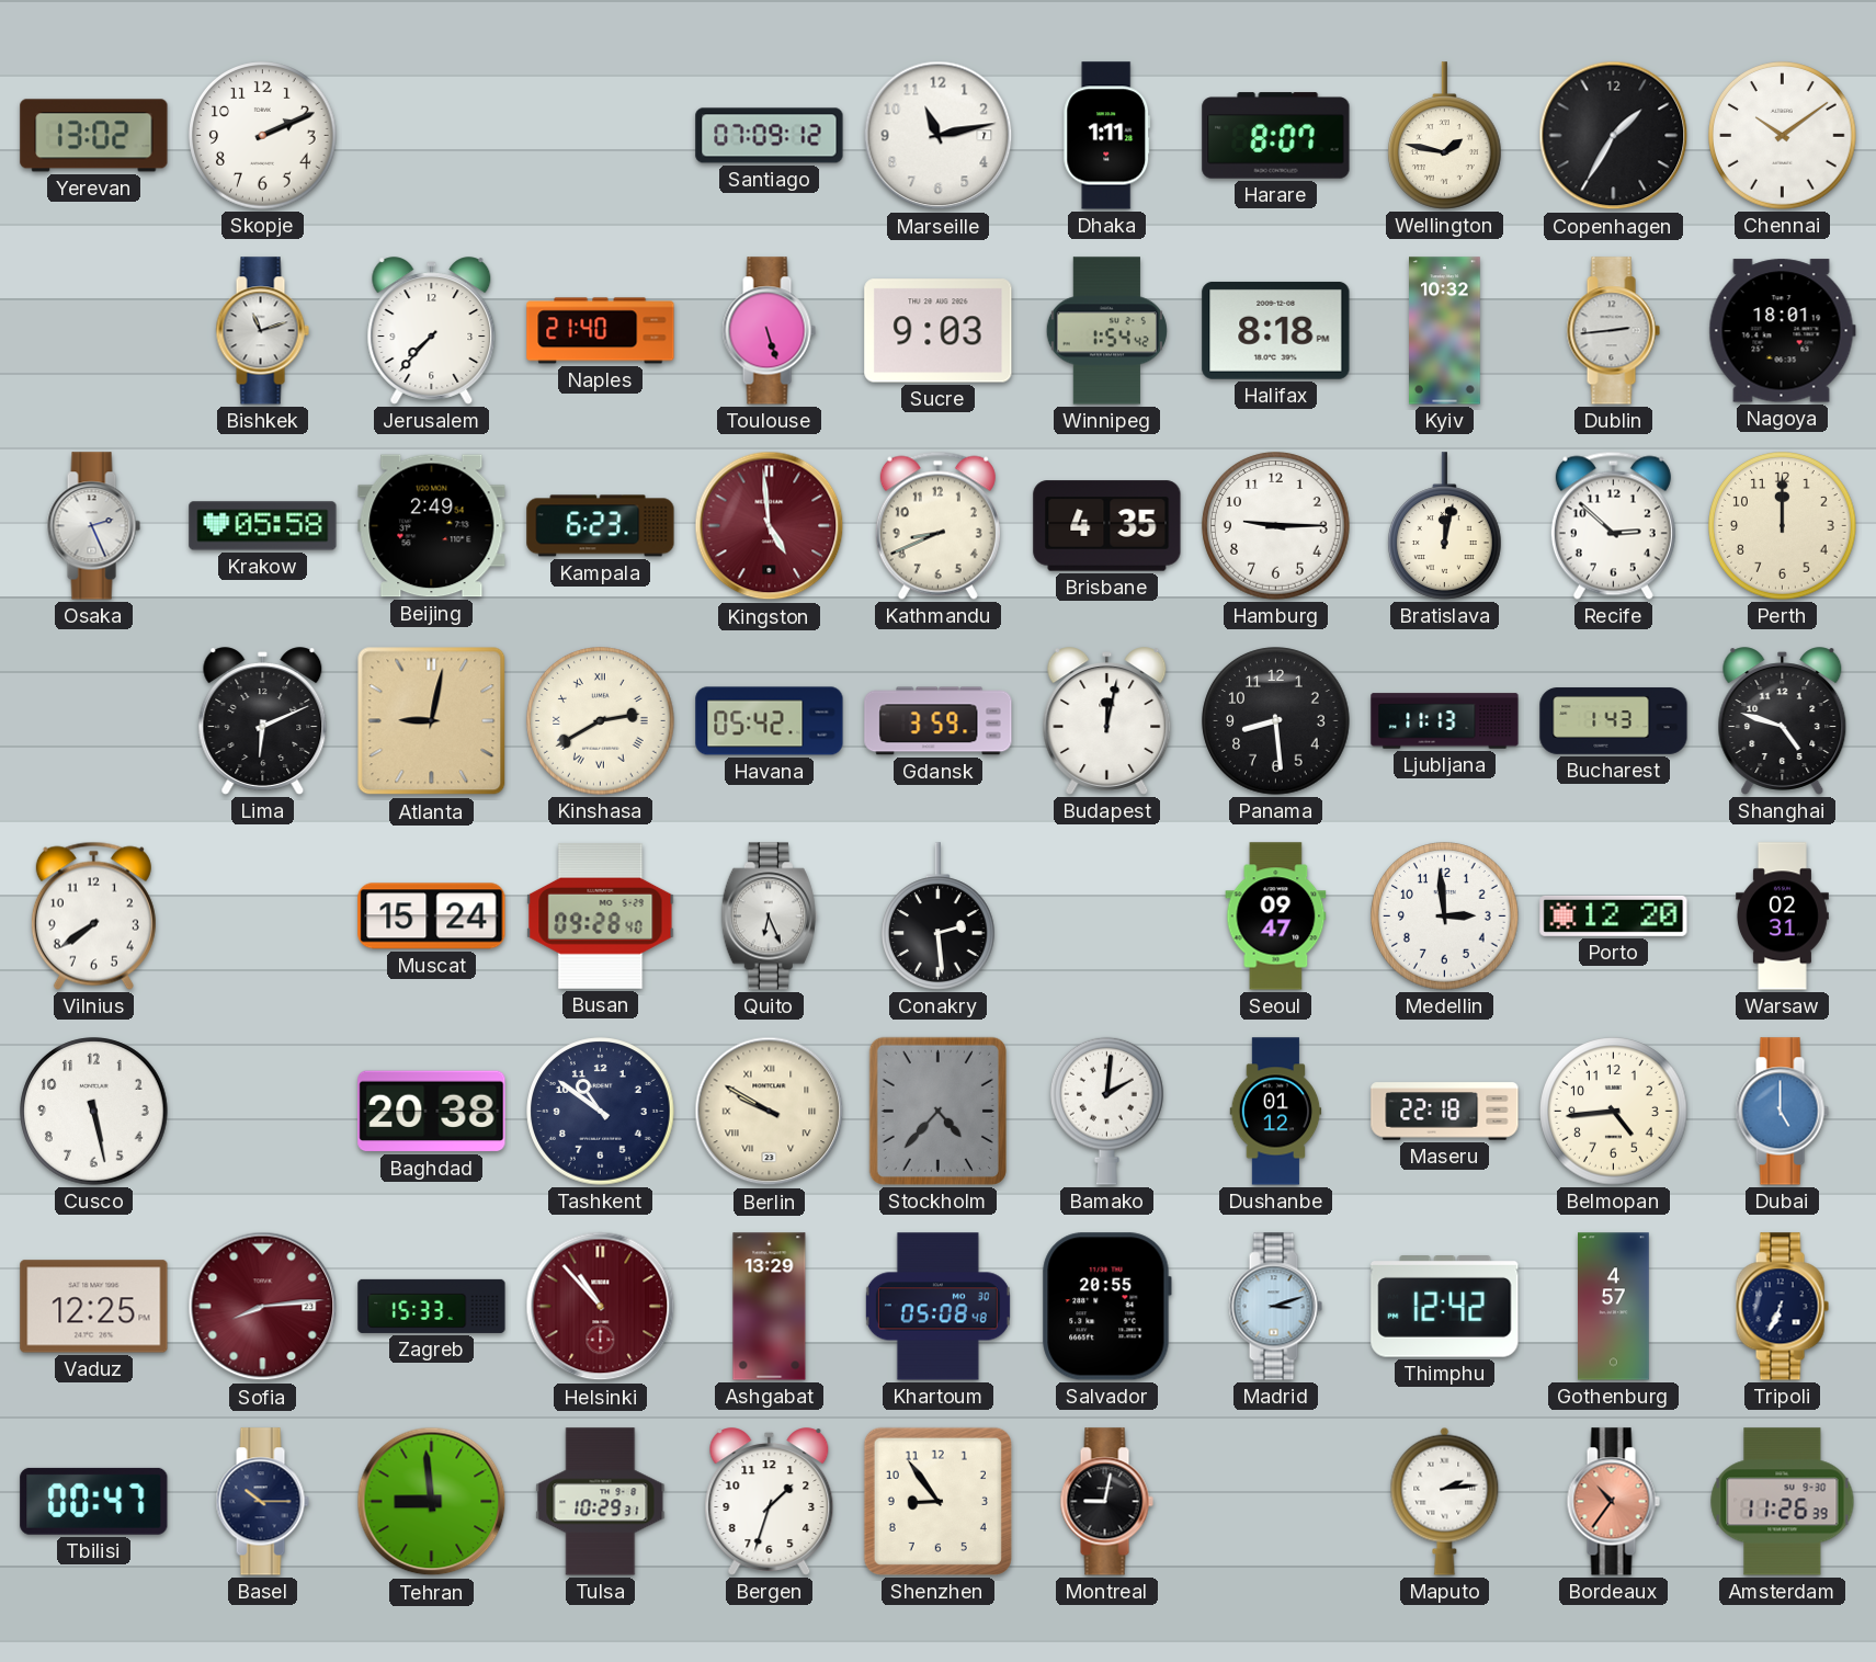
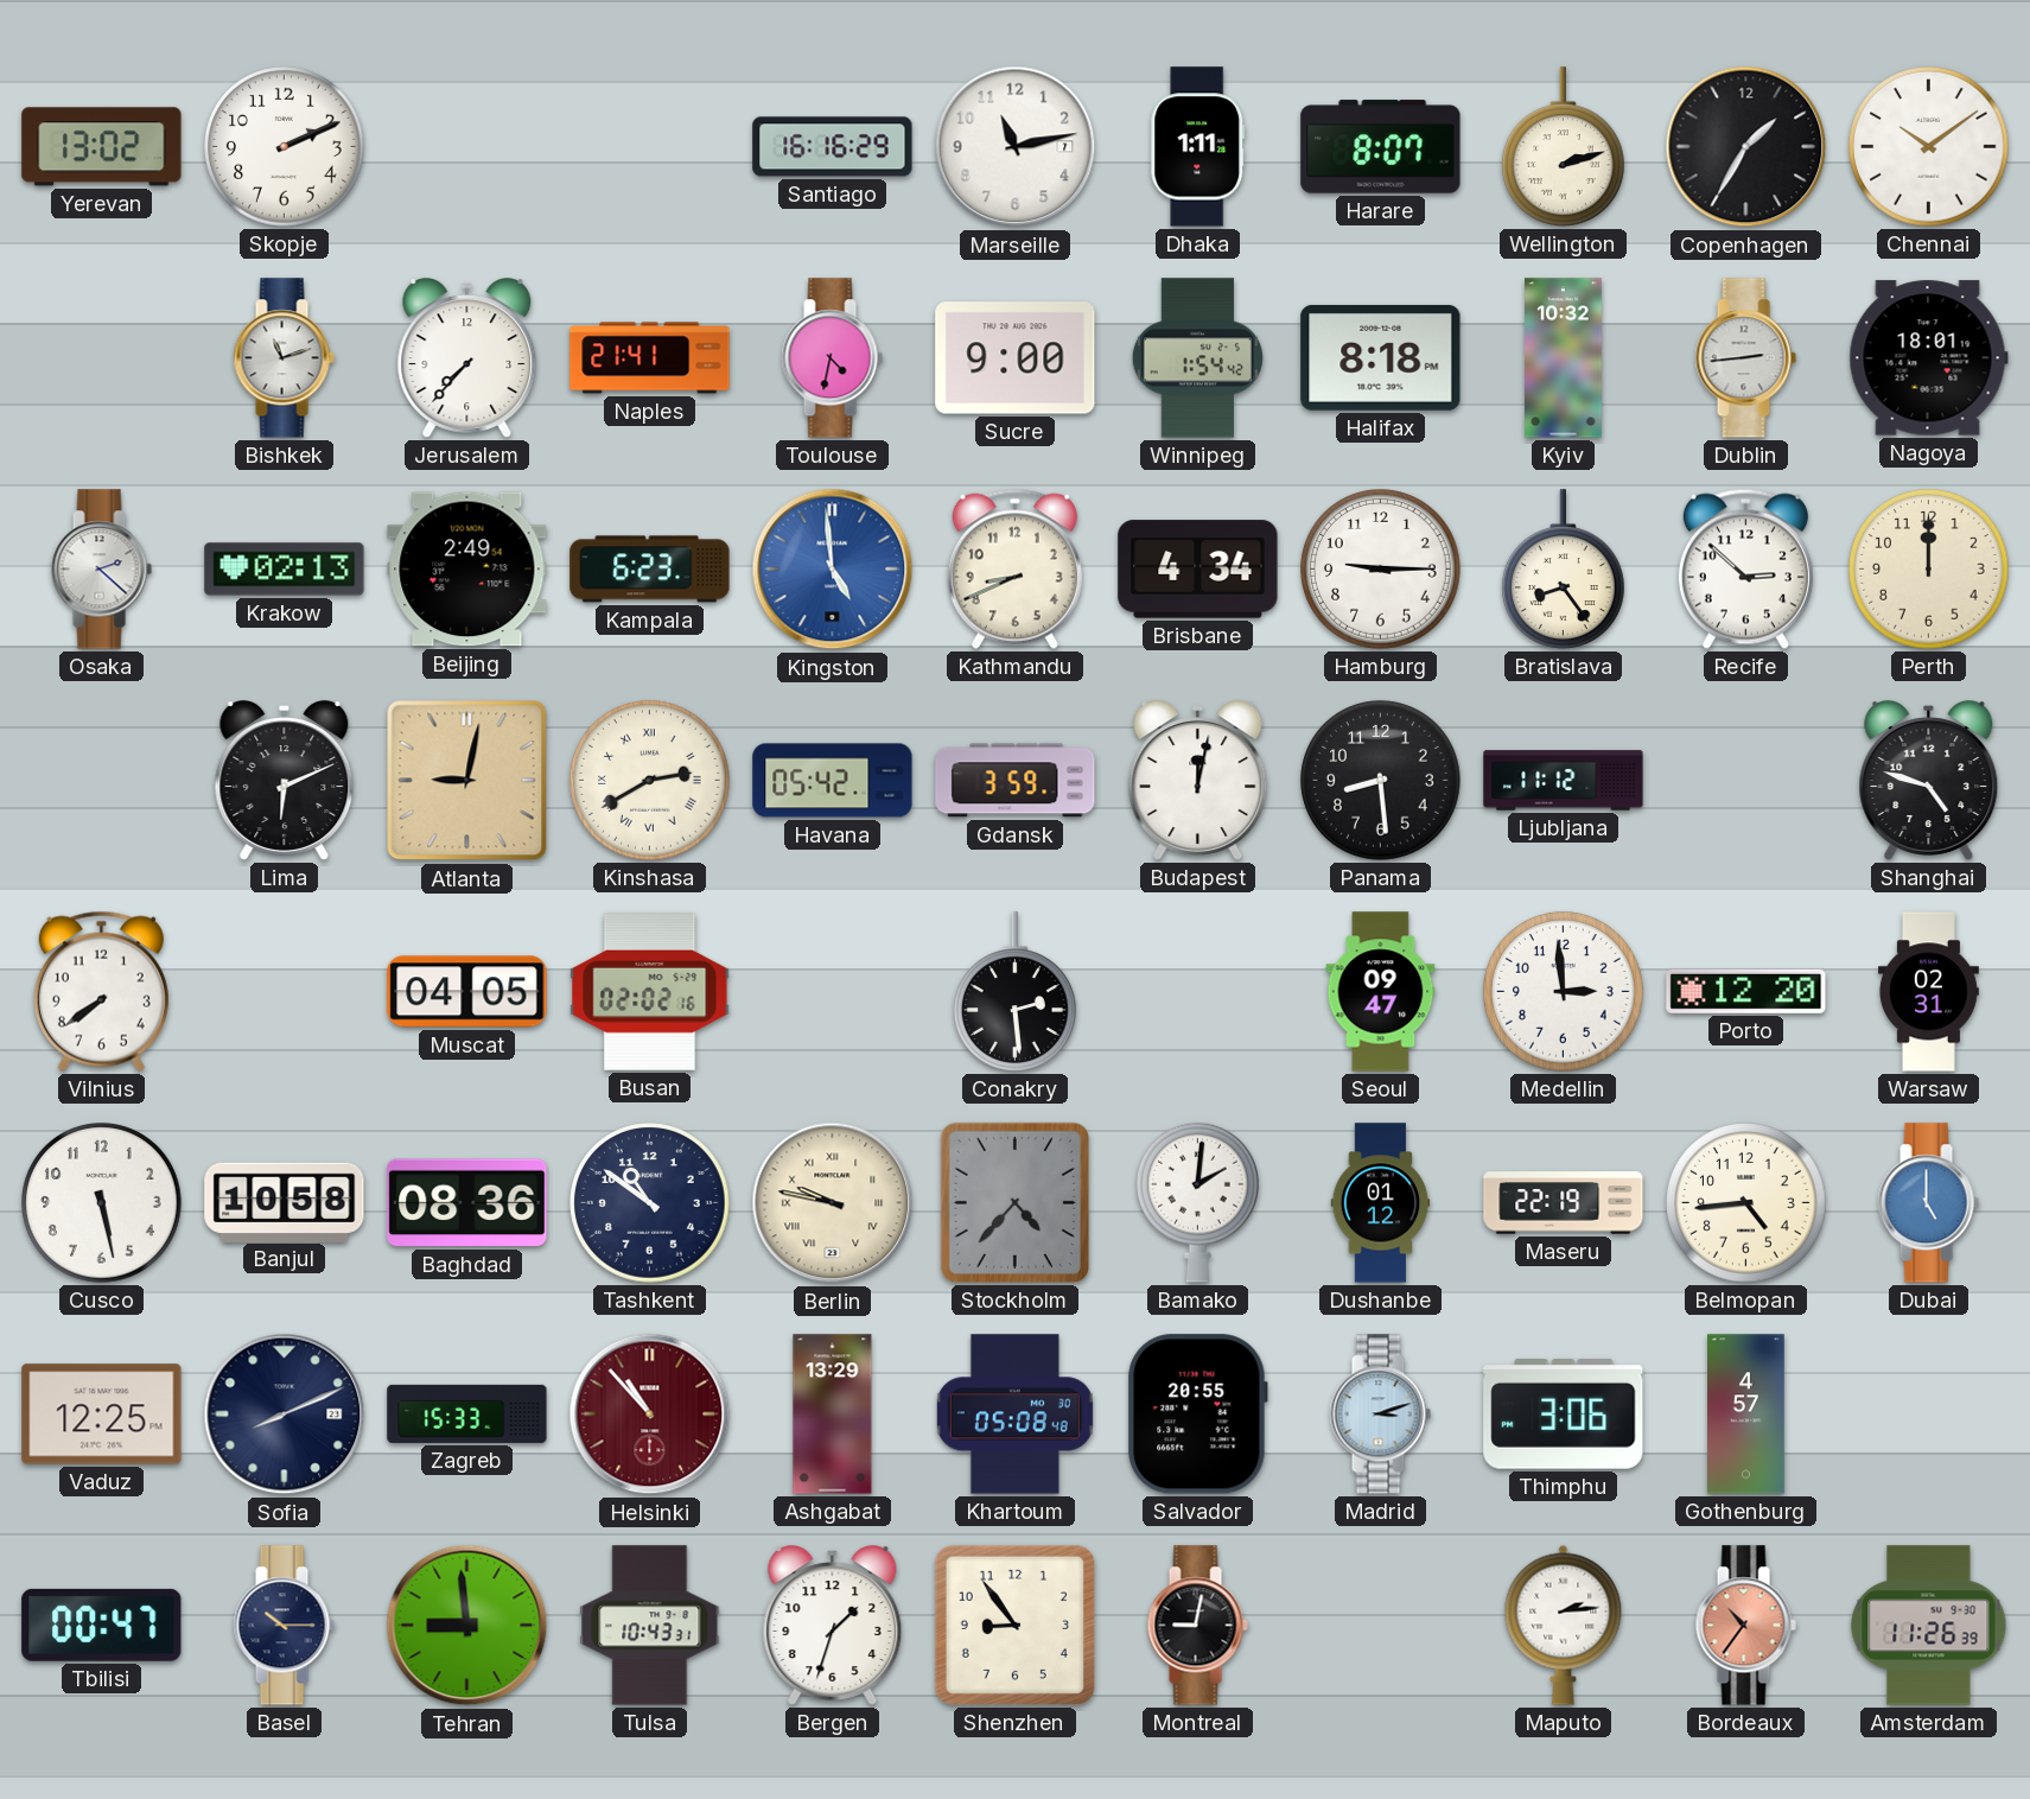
Santiago: 07:09 -> 16:16 (833, 147)
Wellington: 1:47 -> 2:12 (1564, 147)
Naples: 21:40 -> 21:41 (650, 358)
Toulouse: 5:27 -> 4:32 (832, 358)
Sucre: 9:03 -> 9:00 (1016, 358)
Osaka: 2:26 -> 2:22 (101, 570)
Krakow: 05:58 -> 02:13 (285, 570)
Kingston dial: burgundy -> blue (833, 570)
Brisbane: 4:35 -> 4:34 (1198, 570)
Bratislava: 12:02 -> 8:24 (1564, 570)
Ljubljana: 11:13 -> 11:12 (1564, 781)
Bucharest: 1:43 -> none (1614, 721)
Muscat: 15:24 -> 04:05 (467, 992)
Busan: 09:28 -> 02:02 (650, 992)
Quito: 6:26 -> none (769, 917)
Banjul: none -> 10:58 (285, 1202)
Baghdad: 20:38 -> 08:36 (467, 1203)
Berlin: 9:50 -> 9:47 (833, 1203)
Maseru: 22:18 -> 22:19 (1564, 1203)
Sofia: 8:14 -> 8:11 (285, 1415)
Sofia dial: burgundy -> navy (285, 1415)
Thimphu: 12:42 -> 3:06 (1564, 1415)
Tripoli: 6:34 -> none (1782, 1307)
Tulsa: 10:29 -> 10:43 (650, 1626)
